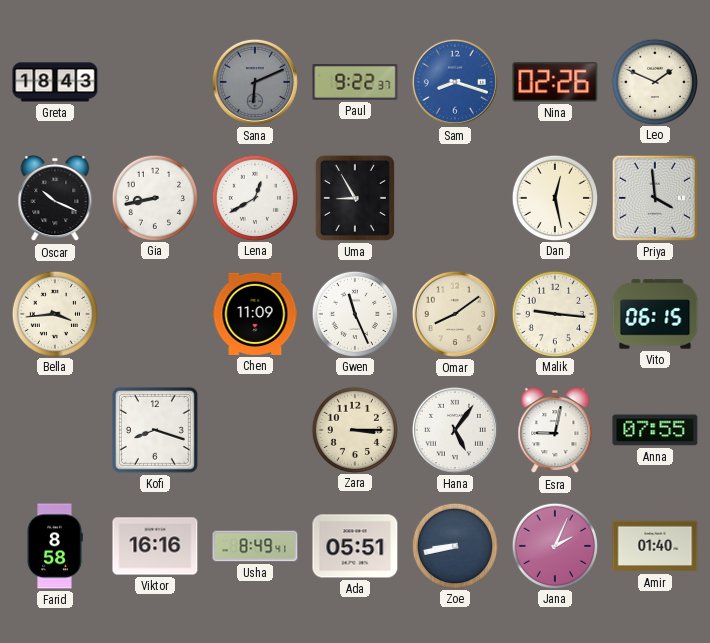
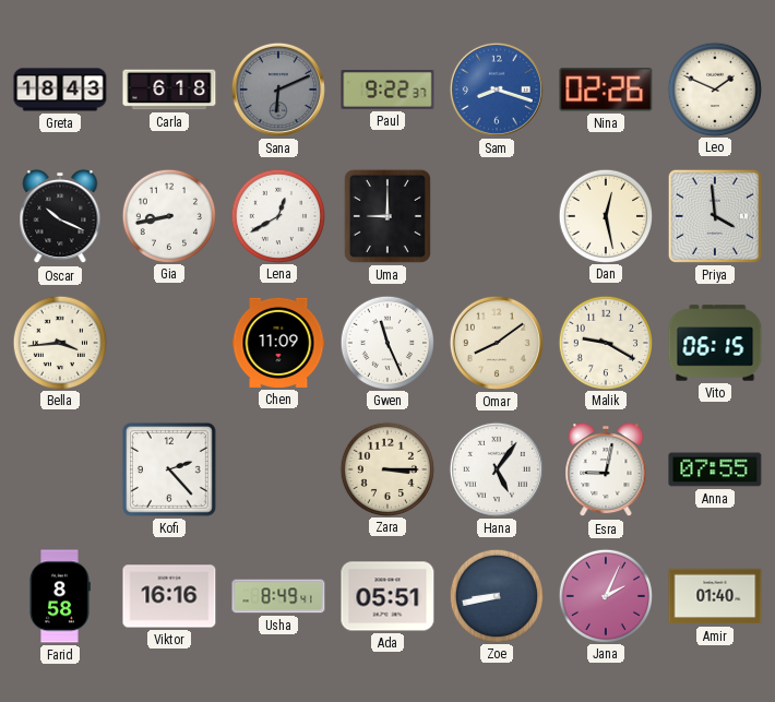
Carla: none -> 6:18 (169, 90)
Uma: 8:55 -> 9:00 (388, 216)
Malik: 9:16 -> 9:20 (605, 342)
Kofi: 8:18 -> 2:23 (169, 469)
